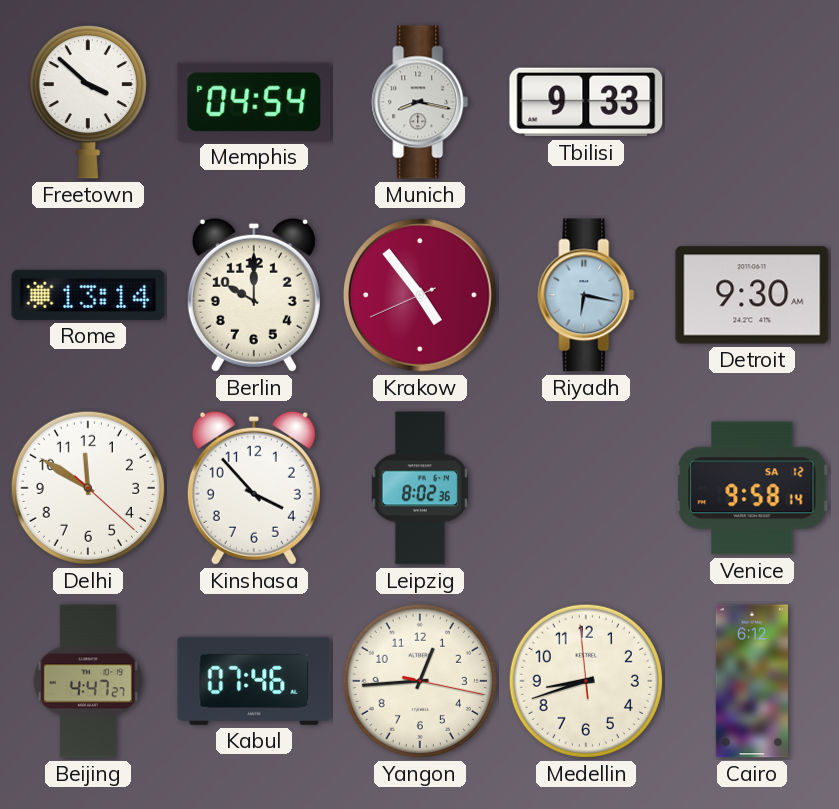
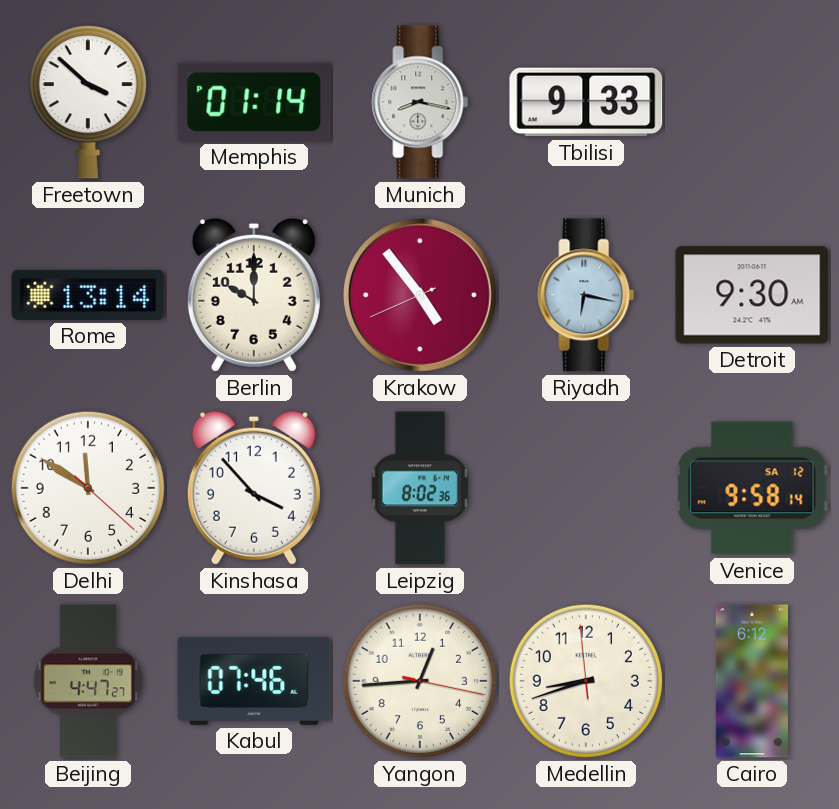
Memphis: 04:54 -> 01:14 (254, 102)
